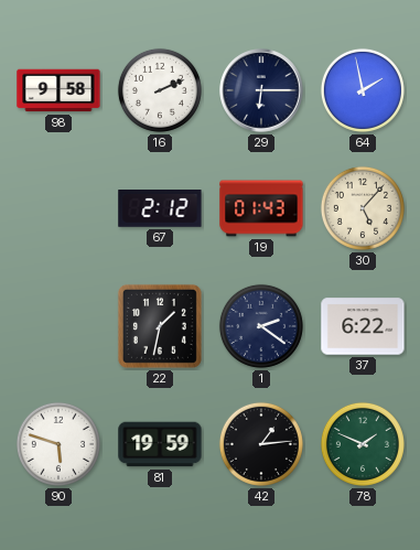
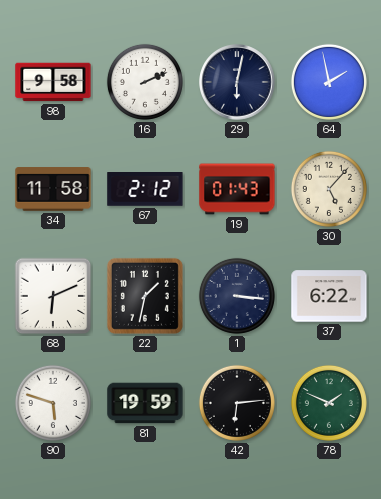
29: 6:15 -> 6:02 (237, 82)
34: none -> 11:58 (53, 189)
68: none -> 6:11 (53, 296)
1: 2:21 -> 3:16 (237, 296)
42: 1:14 -> 6:14 (237, 403)
